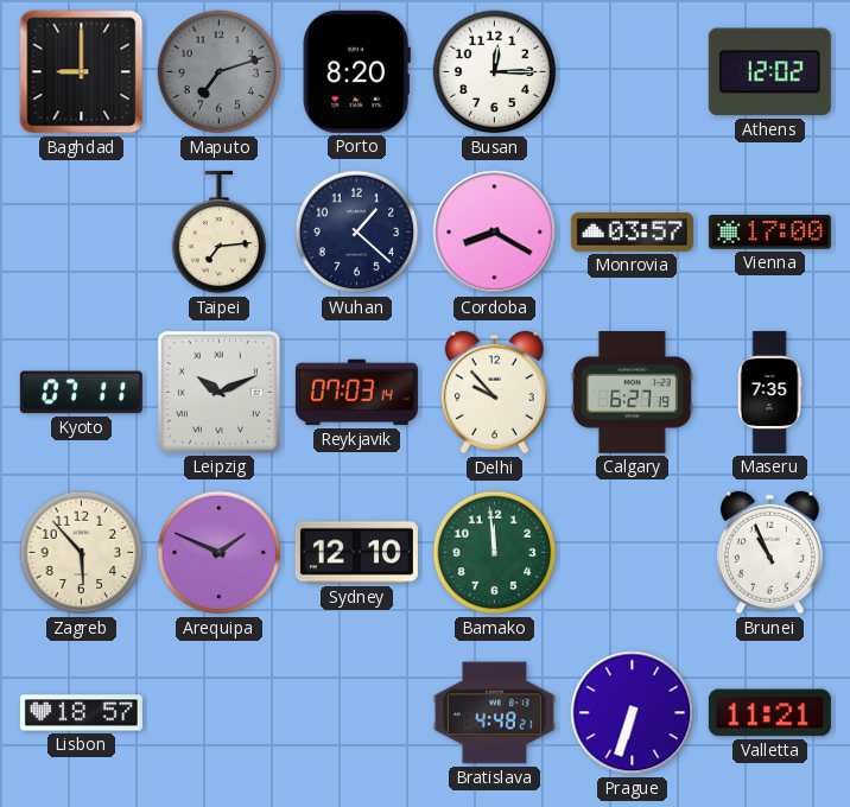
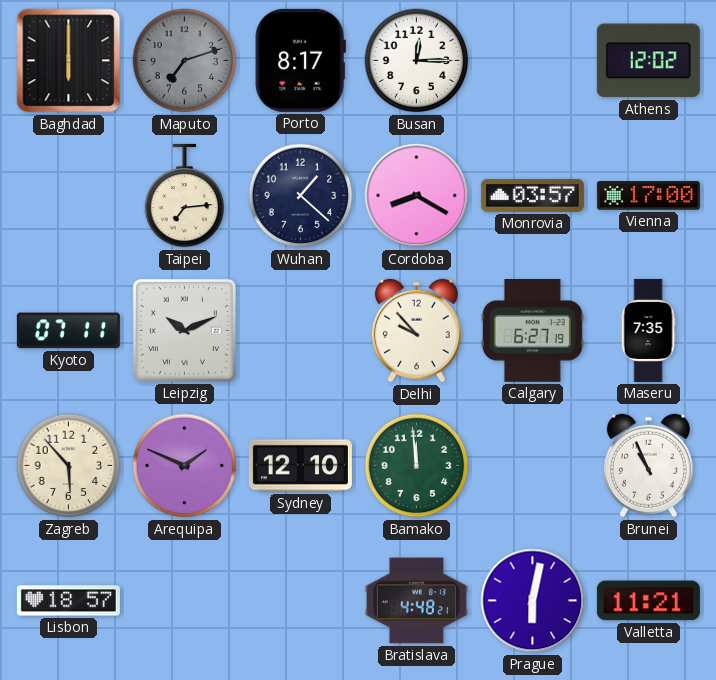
Baghdad: 9:00 -> 6:00 (69, 61)
Porto: 8:20 -> 8:17 (300, 60)
Reykjavik: 07:03 -> none (356, 393)
Prague: 6:33 -> 6:02 (533, 601)
